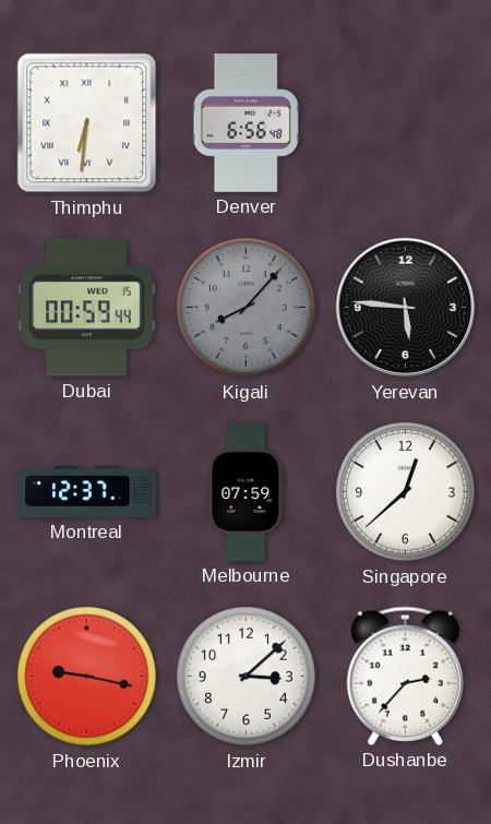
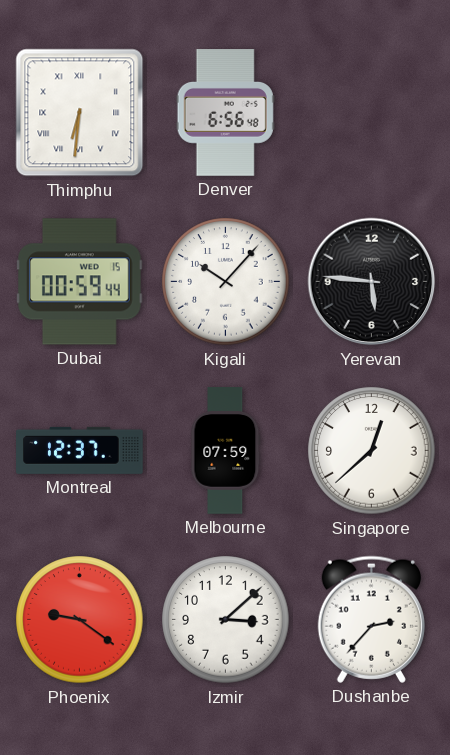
Kigali: 8:07 -> 10:07 (226, 282)
Kigali dial: grey -> white (226, 282)
Phoenix: 9:17 -> 9:21 (80, 620)
